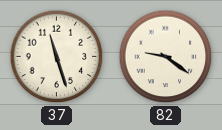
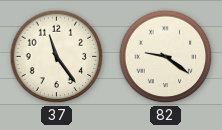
37: 11:27 -> 11:24 (57, 57)
